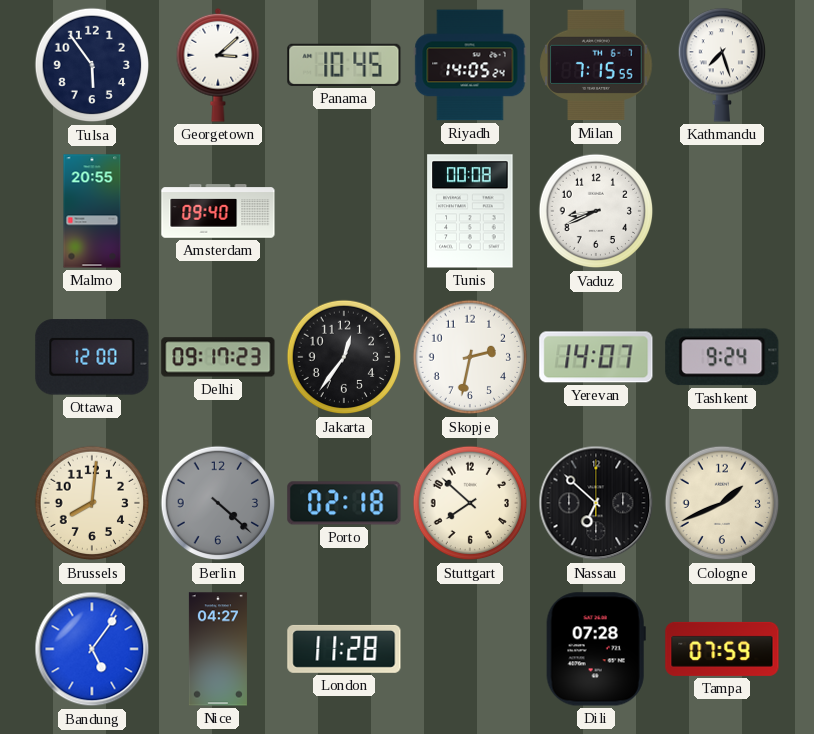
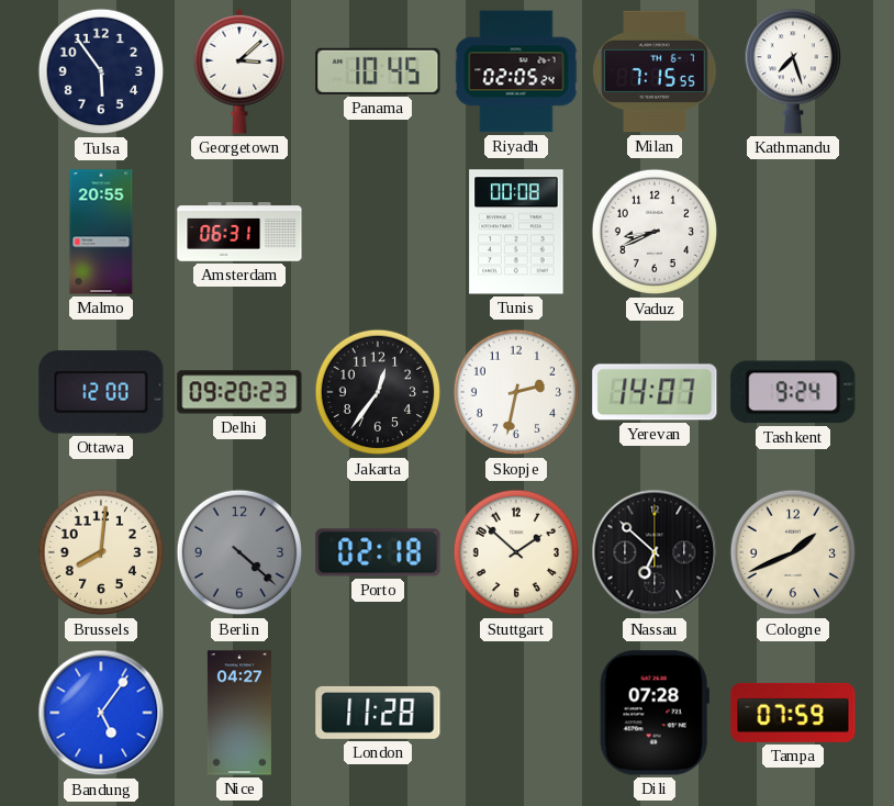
Riyadh: 14:05 -> 02:05 (516, 71)
Amsterdam: 09:40 -> 06:31 (239, 232)
Delhi: 09:17 -> 09:20 (239, 392)
Stuttgart: 7:52 -> 1:52 (516, 552)
